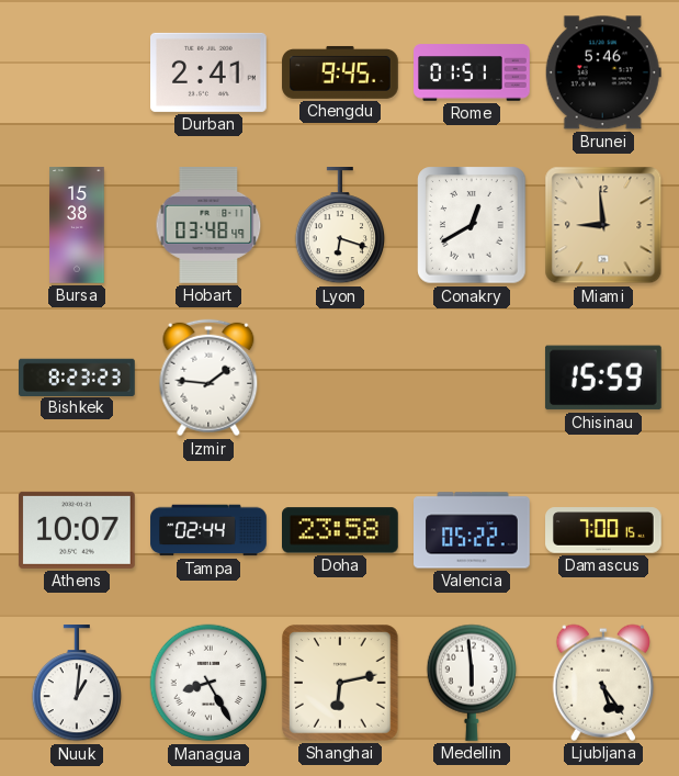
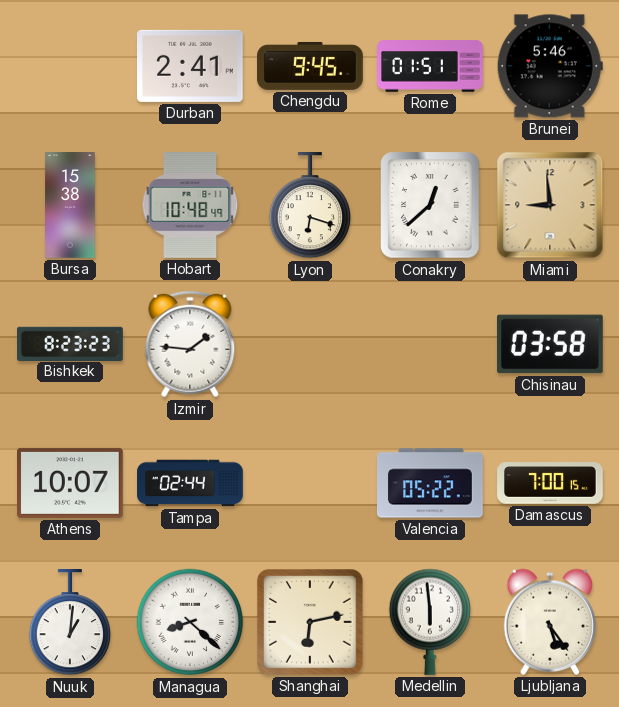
Hobart: 03:48 -> 10:48 (190, 206)
Conakry: 12:40 -> 12:38 (430, 205)
Chisinau: 15:59 -> 03:58 (550, 344)
Doha: 23:58 -> none (341, 530)
Managua: 8:25 -> 8:22 (190, 622)
